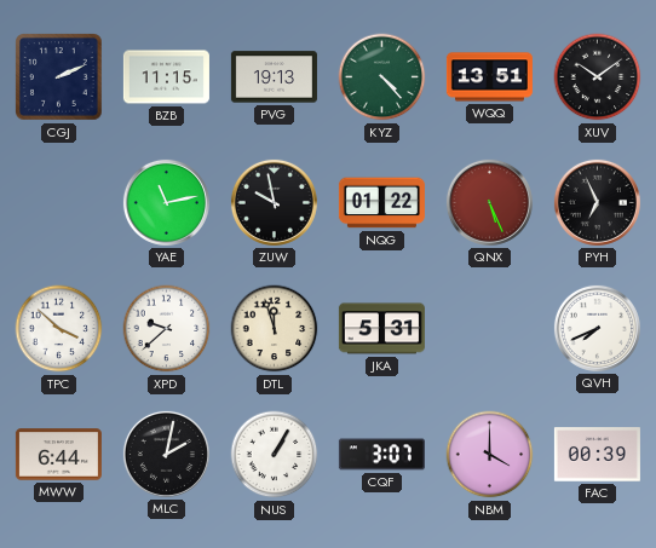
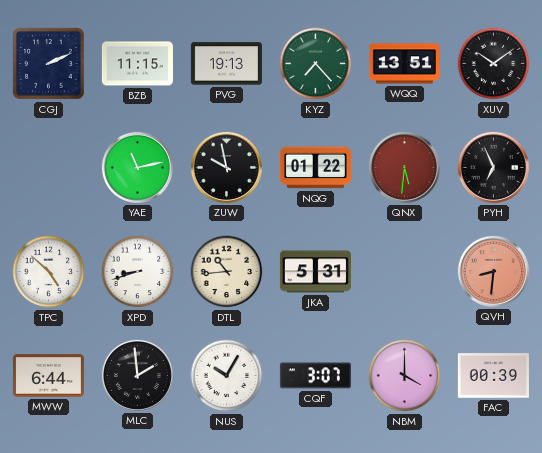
KYZ: 4:23 -> 7:23 (316, 64)
QNX: 5:26 -> 5:31 (404, 167)
TPC: 3:52 -> 4:52 (49, 272)
XPD: 9:38 -> 8:42 (138, 272)
DTL: 11:57 -> 10:44 (227, 272)
QVH: 7:41 -> 8:31 (493, 271)
QVH dial: white -> salmon (493, 271)
MLC: 2:02 -> 1:59 (137, 375)
NUS: 1:05 -> 10:05 (227, 376)
